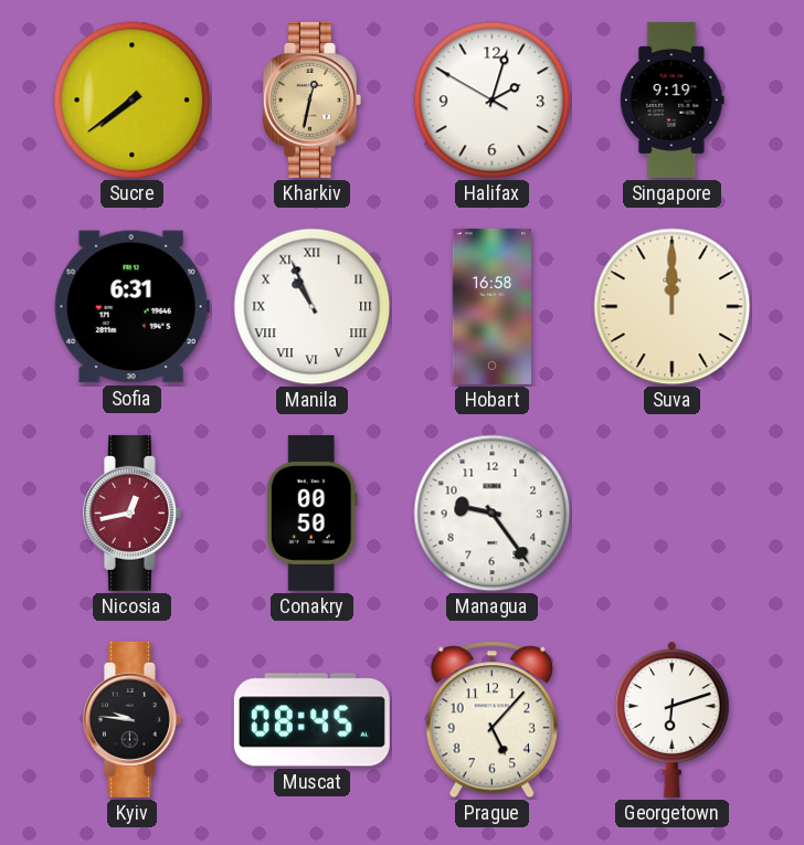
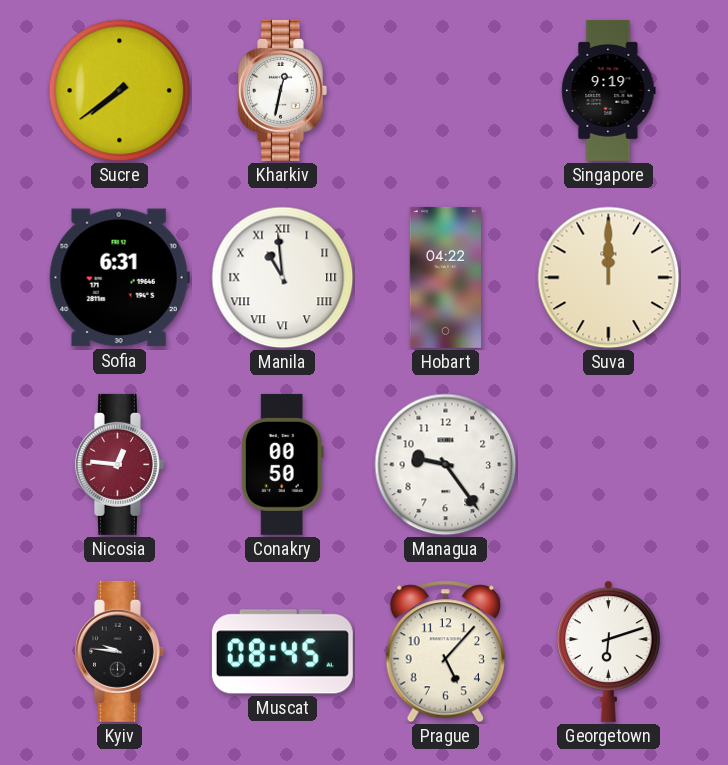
Kharkiv dial: champagne -> white (282, 90)
Halifax: 2:02 -> none (493, 101)
Manila: 10:56 -> 10:59 (283, 278)
Hobart: 16:58 -> 04:22 (446, 277)
Nicosia: 12:43 -> 12:46 (119, 464)
